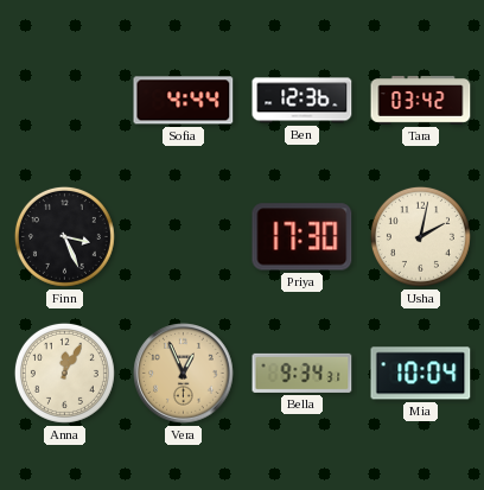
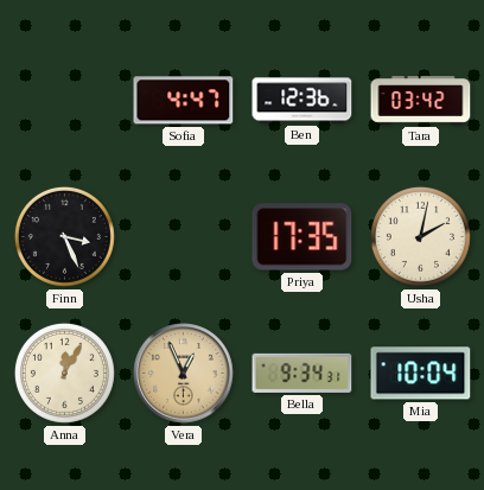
Sofia: 4:44 -> 4:47 (184, 101)
Priya: 17:30 -> 17:35 (302, 237)
